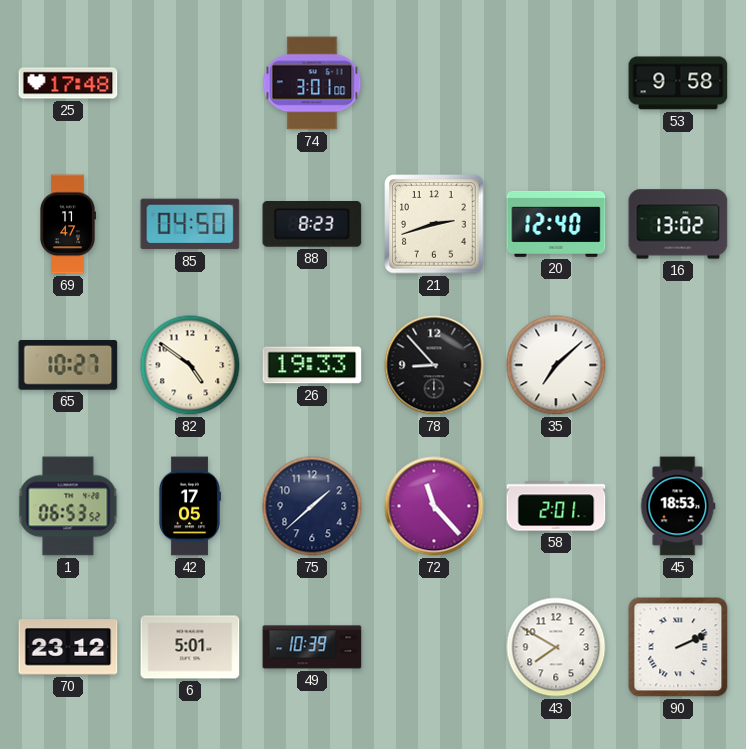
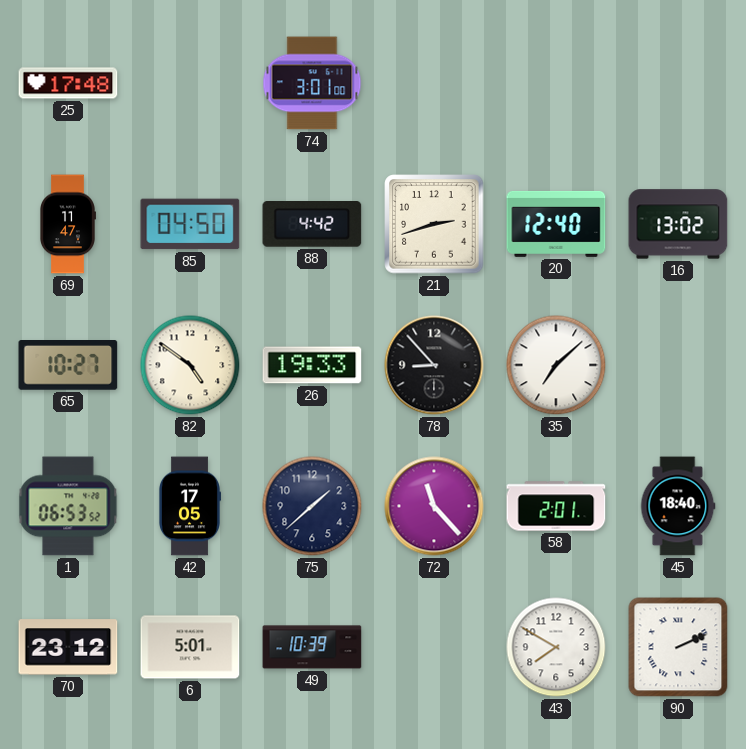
53: 9:58 -> none (678, 83)
88: 8:23 -> 4:42 (312, 224)
45: 18:53 -> 18:40 (678, 506)
